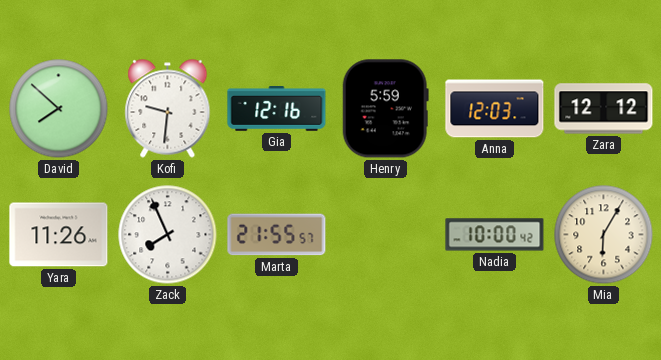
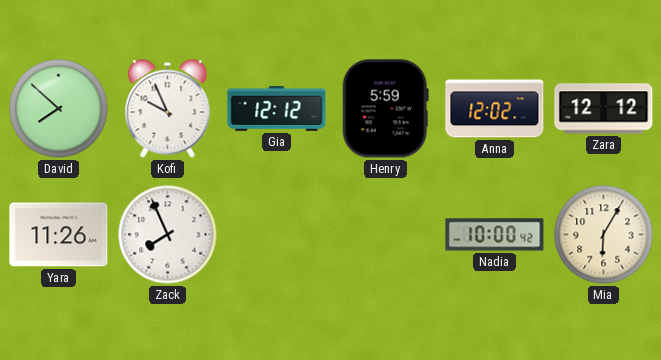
Kofi: 9:31 -> 9:56 (168, 109)
Gia: 12:16 -> 12:12 (277, 109)
Anna: 12:03 -> 12:02 (495, 109)
Marta: 21:55 -> none (277, 235)
